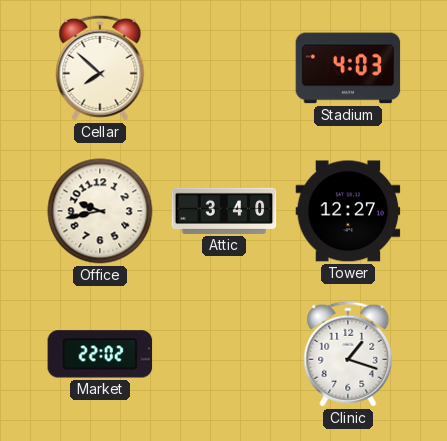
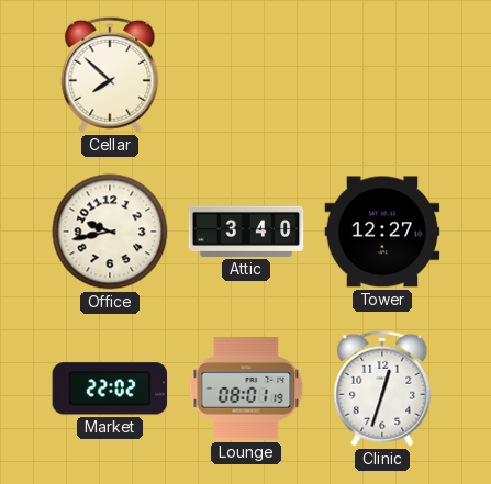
Stadium: 4:03 -> none (348, 68)
Lounge: none -> 08:01 (246, 389)
Clinic: 1:18 -> 12:33 (382, 389)
